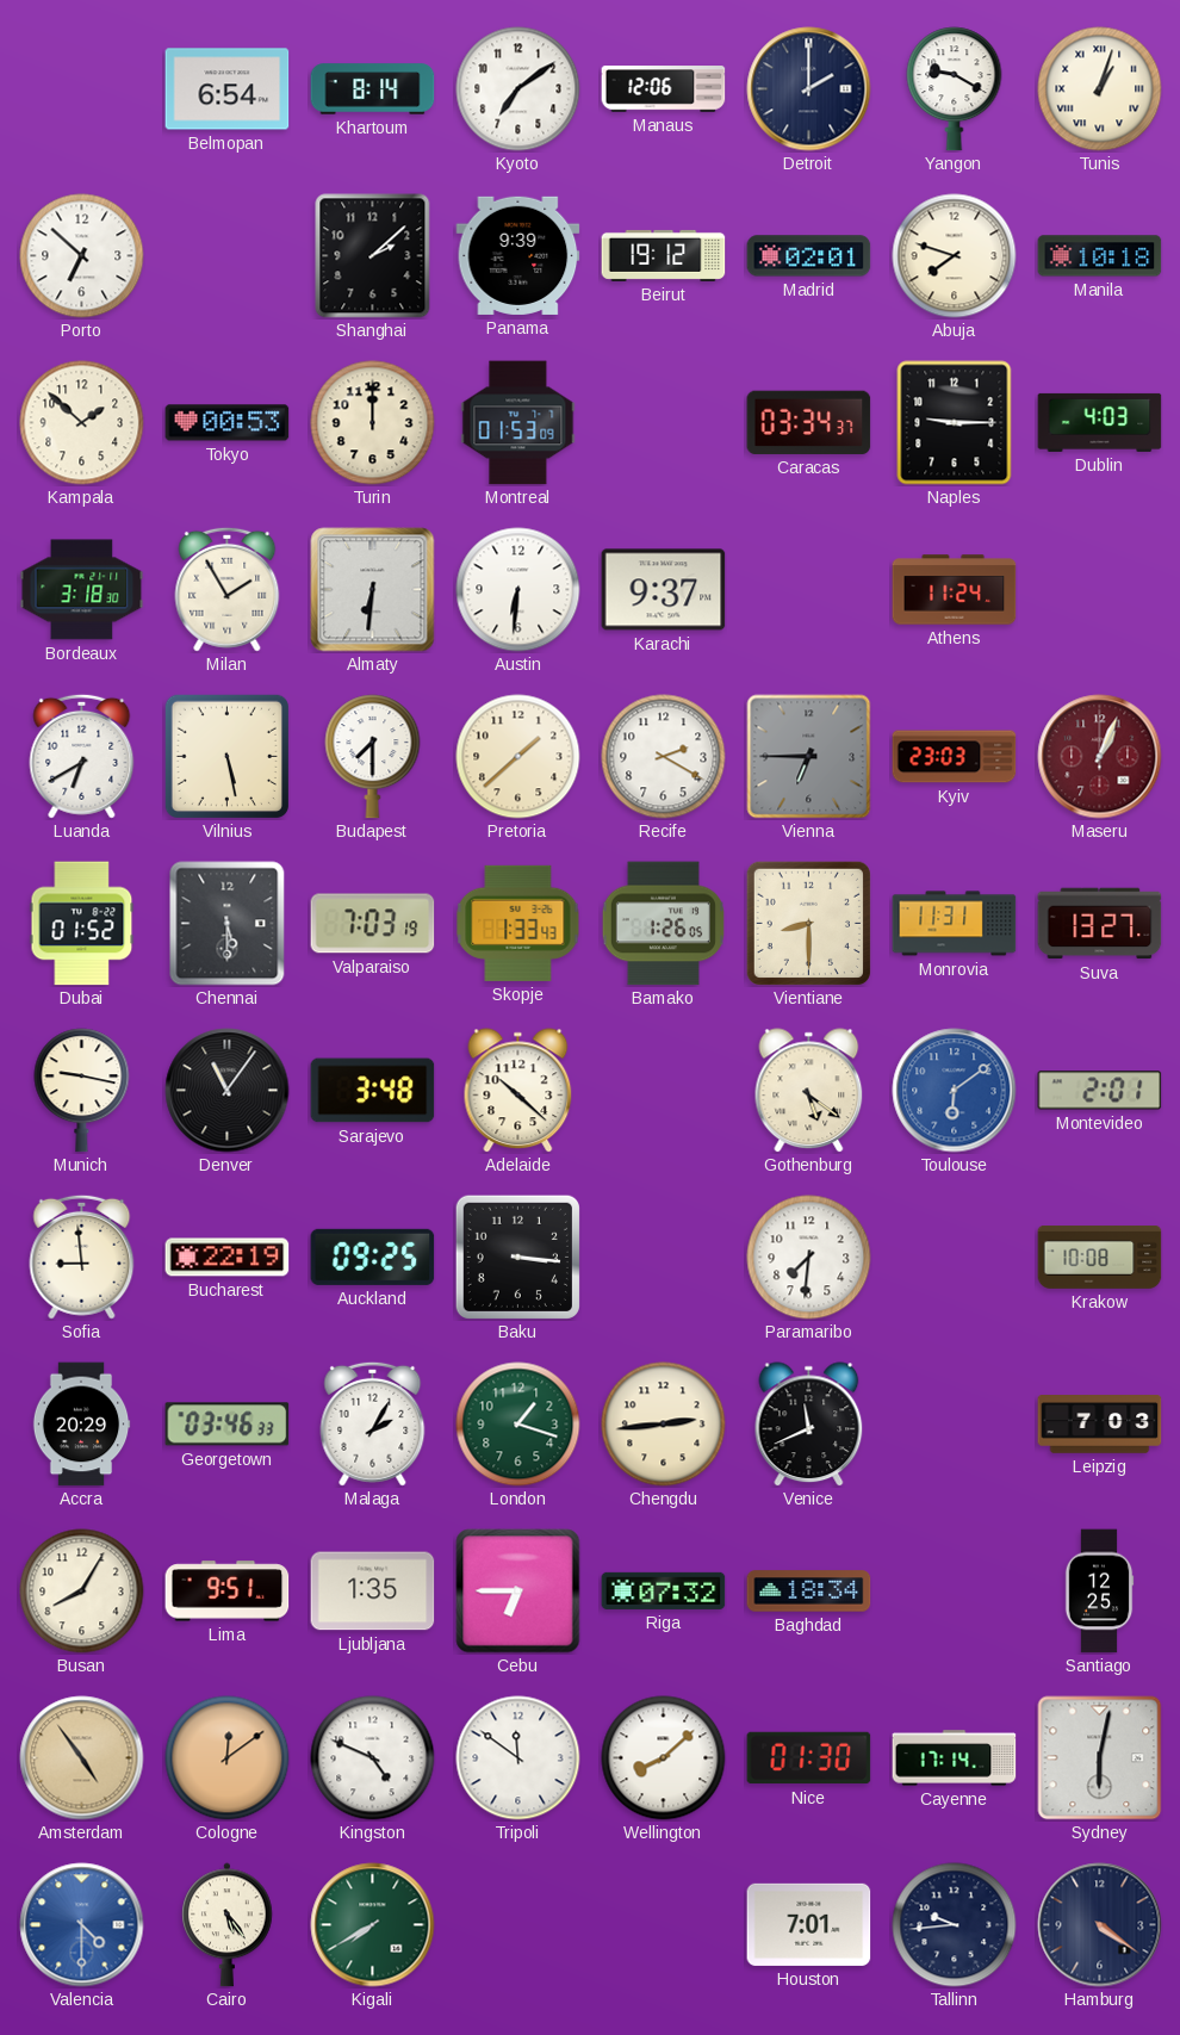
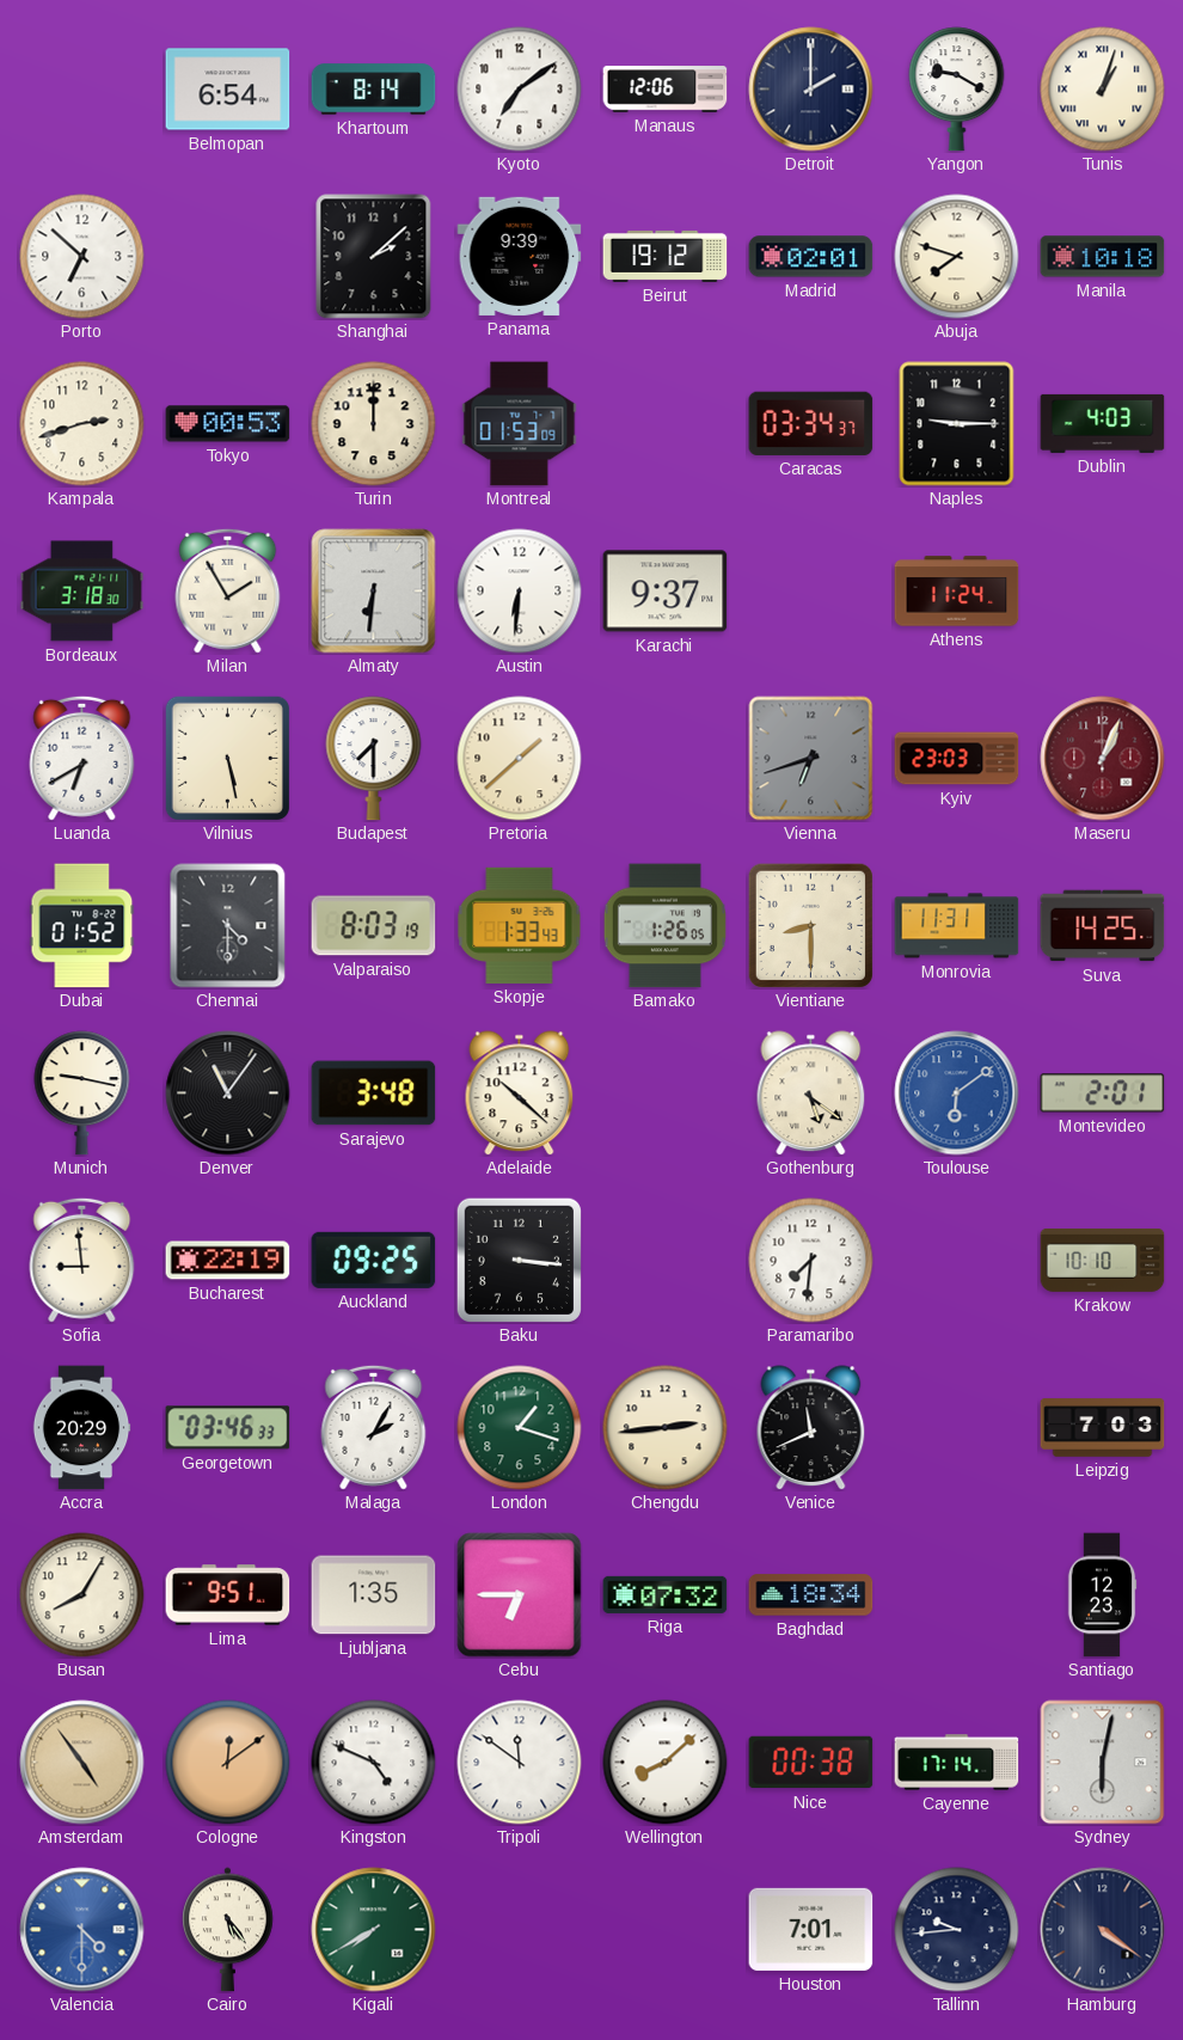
Kampala: 1:52 -> 2:42 (82, 424)
Recife: 2:20 -> none (664, 757)
Vienna: 6:45 -> 6:42 (811, 759)
Chennai: 5:30 -> 4:30 (228, 926)
Valparaiso: 7:03 -> 8:03 (374, 926)
Suva: 13:27 -> 14:25 (1103, 926)
Krakow: 10:08 -> 10:10 (1103, 1261)
Santiago: 12:25 -> 12:23 (1102, 1595)
Nice: 01:30 -> 00:38 (811, 1763)
